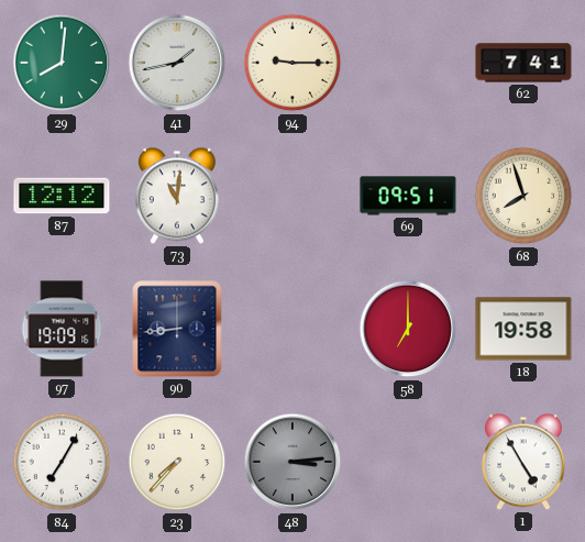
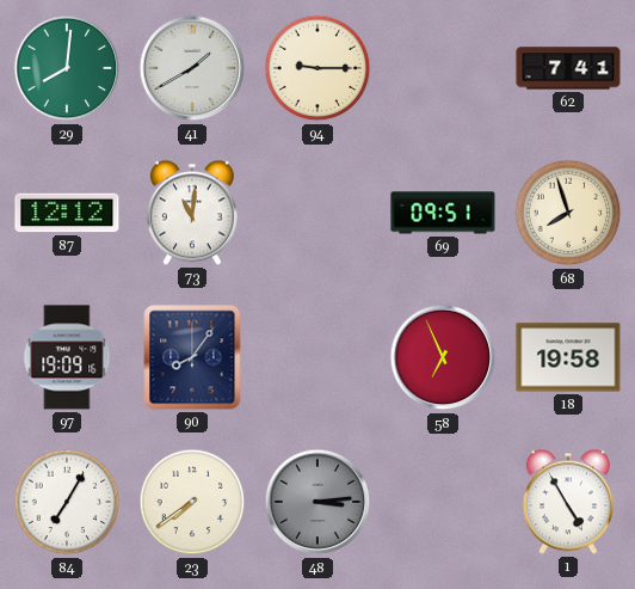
41: 1:43 -> 1:40 (192, 68)
90: 8:44 -> 8:06 (192, 357)
58: 7:00 -> 6:56 (443, 357)
23: 7:37 -> 7:39 (192, 502)
